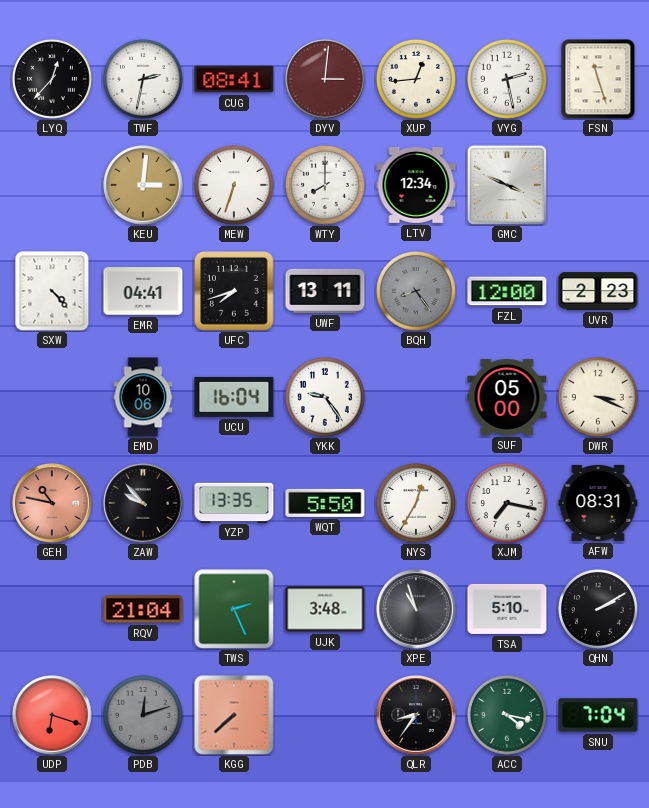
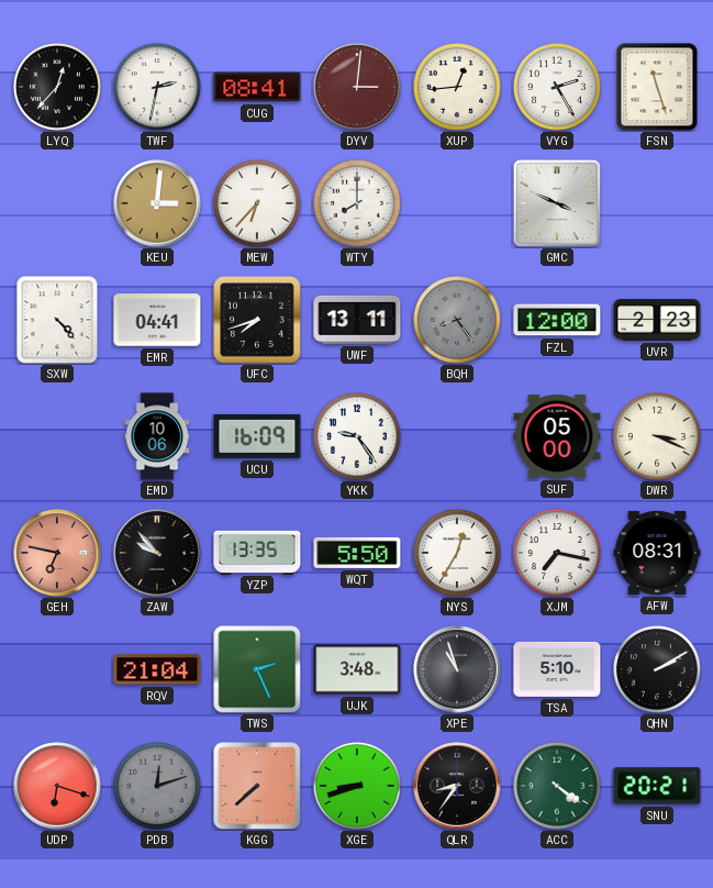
VYG: 2:28 -> 2:25 (557, 87)
MEW: 6:33 -> 6:37 (257, 203)
LTV: 12:34 -> none (416, 185)
UCU: 16:04 -> 16:09 (257, 436)
GEH: 10:47 -> 6:47 (57, 553)
XGE: none -> 8:42 (357, 786)
ACC: 4:17 -> 4:21 (557, 786)
SNU: 7:04 -> 20:21 (657, 786)
